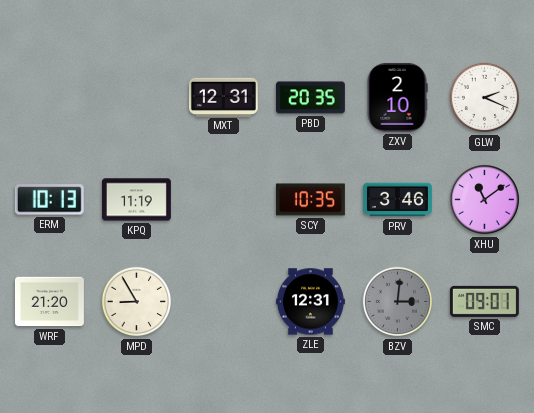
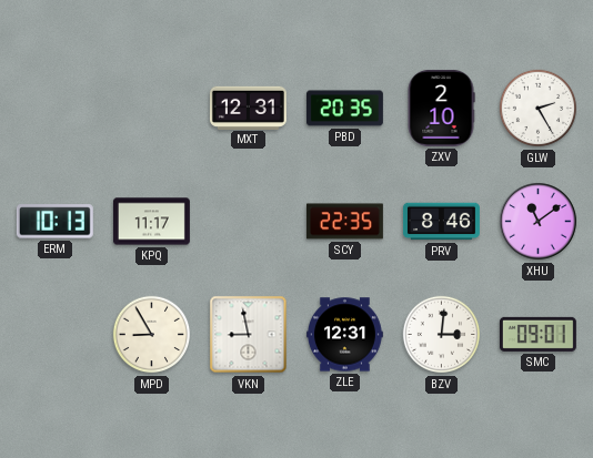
GLW: 2:19 -> 2:25 (539, 109)
KPQ: 11:19 -> 11:17 (151, 222)
SCY: 10:35 -> 22:35 (344, 222)
PRV: 3:46 -> 8:46 (441, 222)
WRF: 21:20 -> none (49, 302)
VKN: none -> 8:58 (249, 335)
BZV dial: grey -> white (442, 335)
